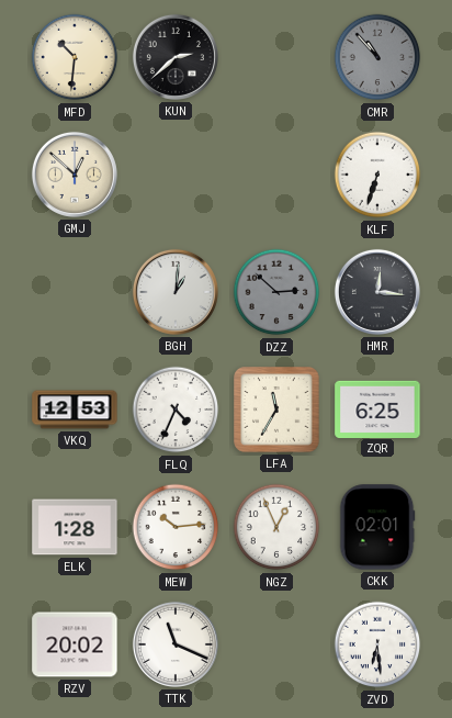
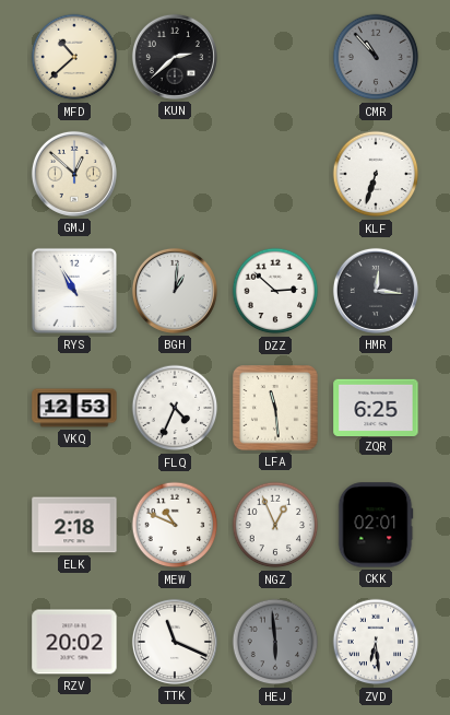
MFD: 10:31 -> 10:38 (74, 57)
RYS: none -> 10:55 (74, 291)
DZZ dial: grey -> white (275, 291)
LFA: 11:35 -> 11:29 (276, 409)
ELK: 1:28 -> 2:18 (74, 525)
MEW: 10:14 -> 10:49 (175, 525)
HEJ: none -> 5:59 (275, 642)
